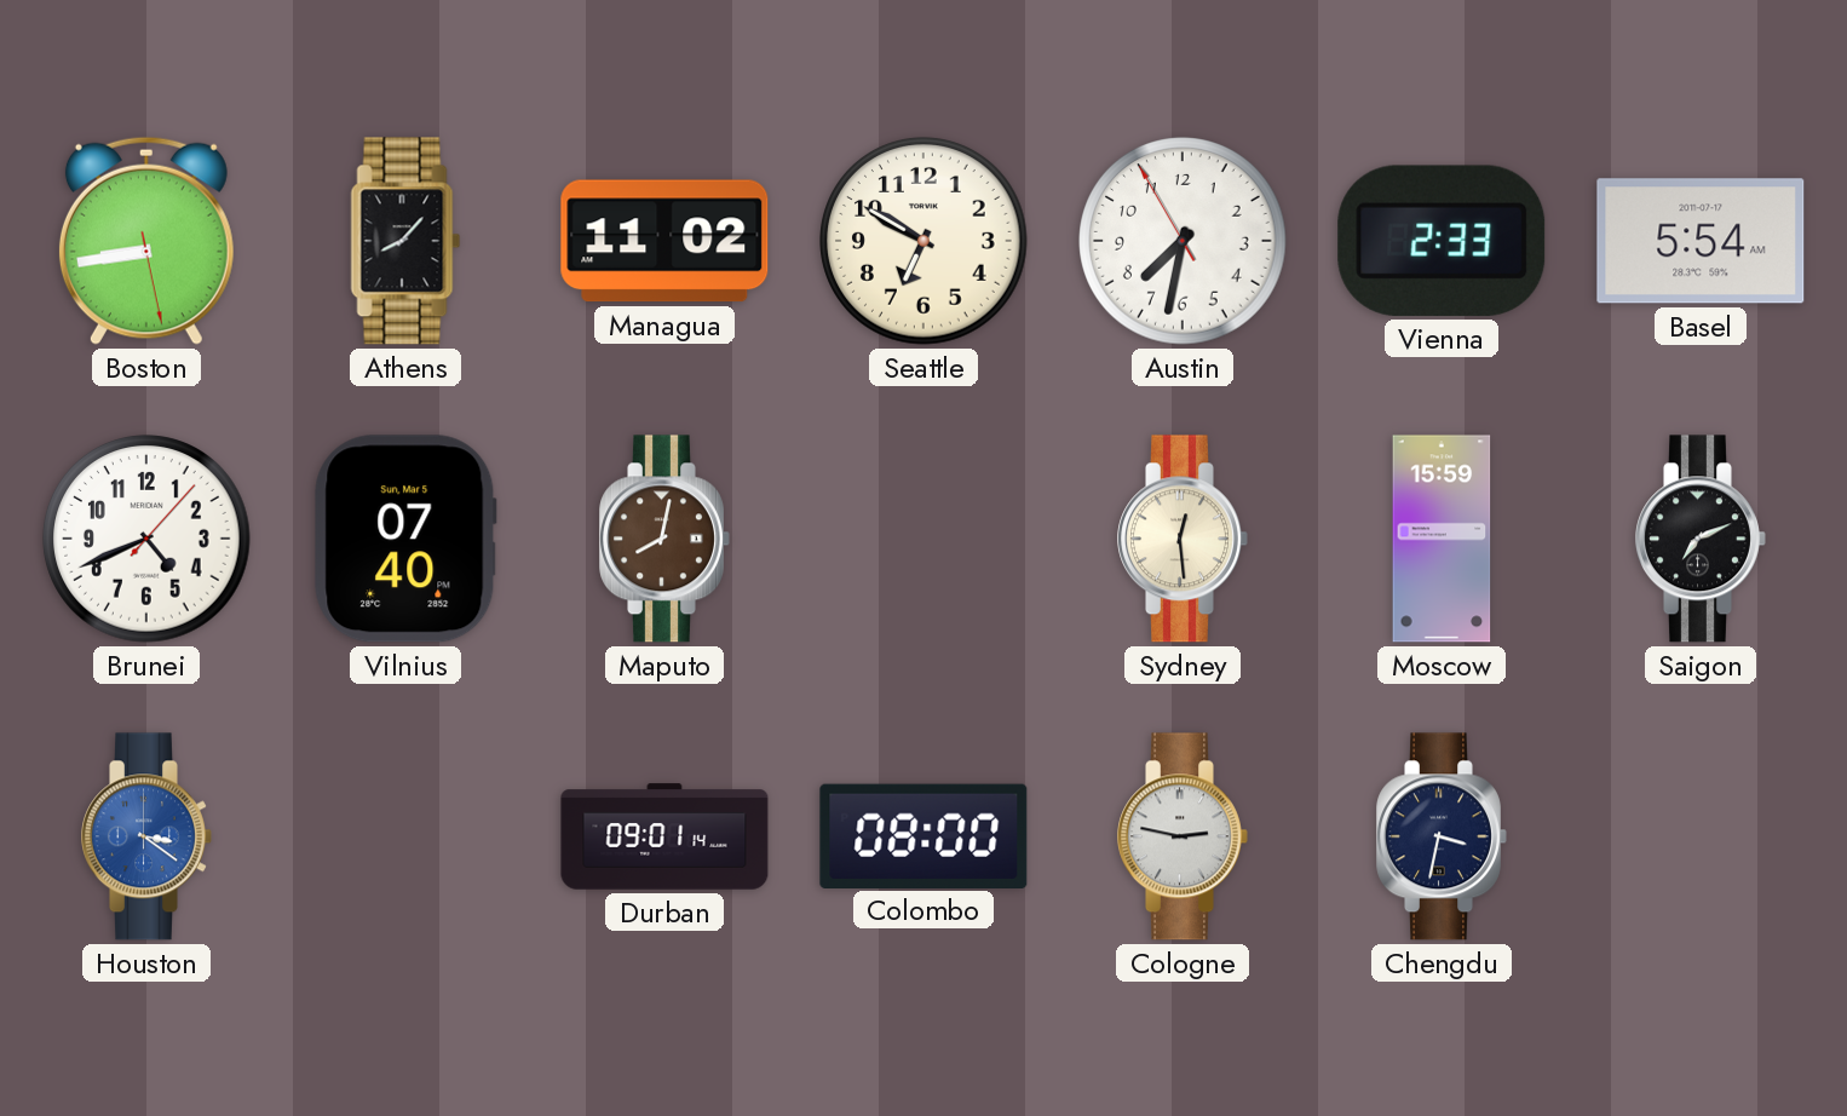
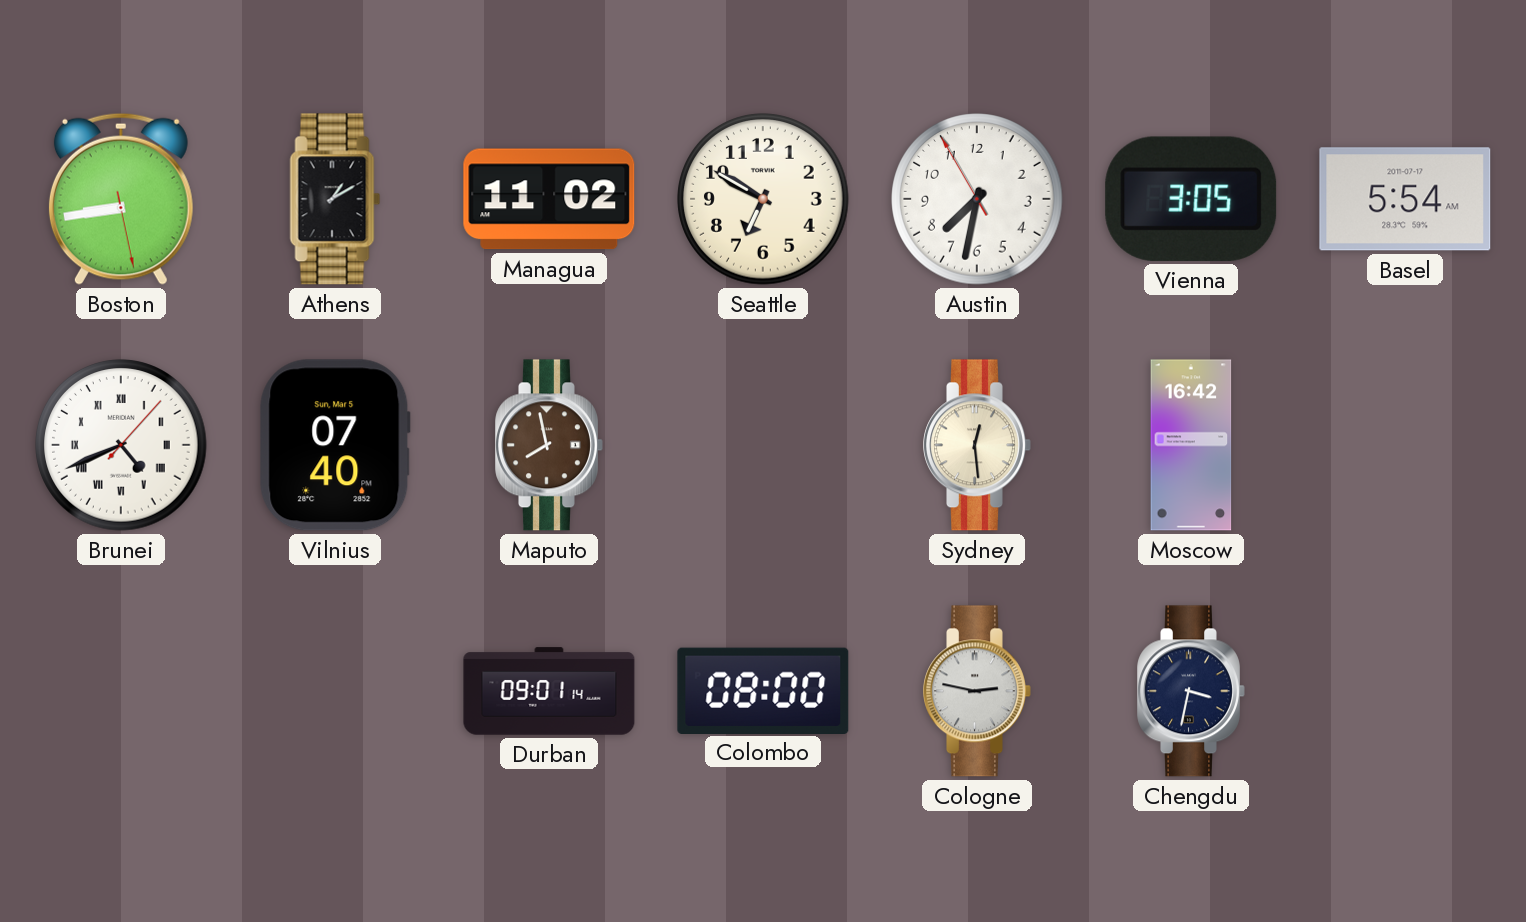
Athens: 8:07 -> 1:10 (335, 199)
Vienna: 2:33 -> 3:05 (1191, 199)
Brunei numerals: Arabic -> Roman (121, 445)
Maputo: 8:02 -> 7:58 (549, 445)
Moscow: 15:59 -> 16:42 (1191, 445)
Saigon: 7:11 -> none (1701, 539)
Houston: 3:21 -> none (146, 836)
